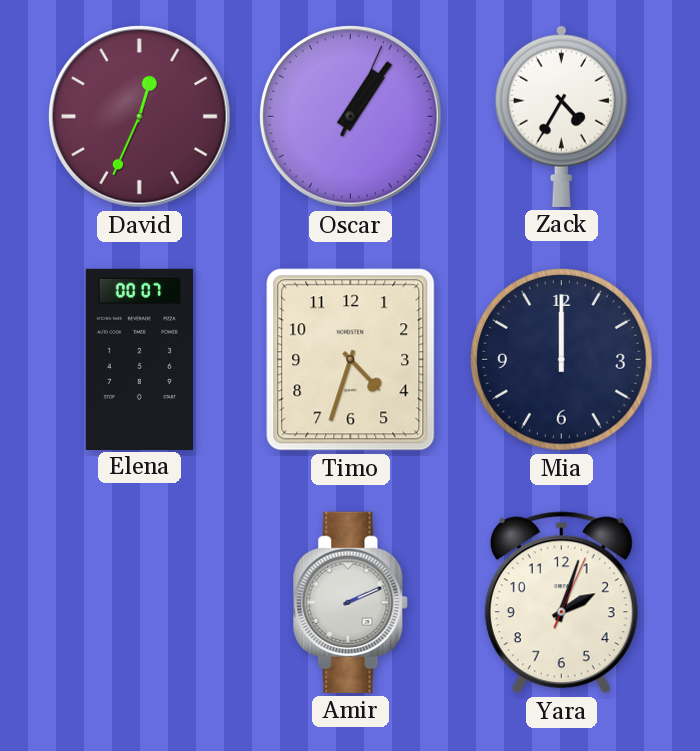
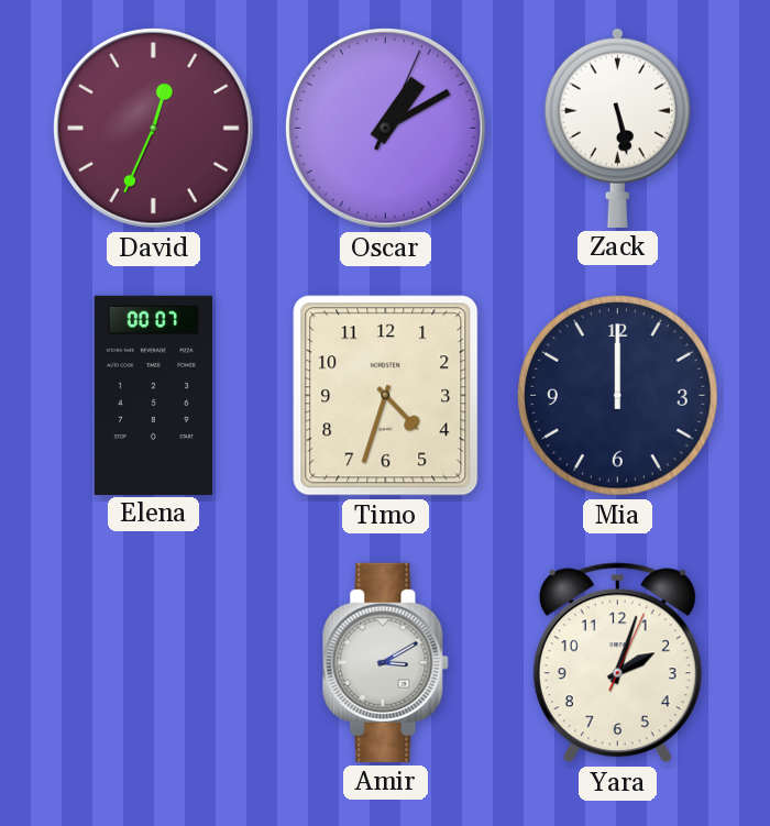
Oscar: 1:06 -> 1:10 (386, 129)
Zack: 4:35 -> 5:28 (617, 128)
Amir: 2:11 -> 3:10 (386, 662)
